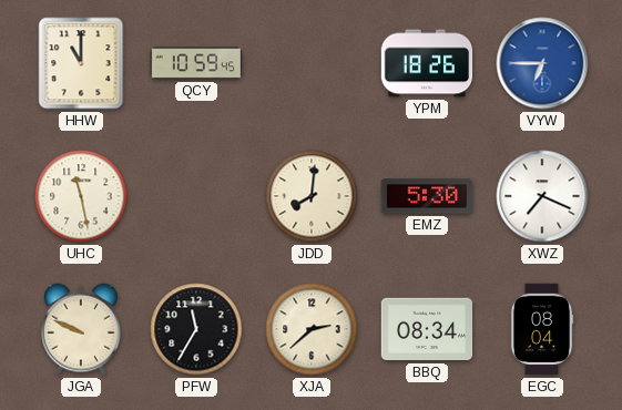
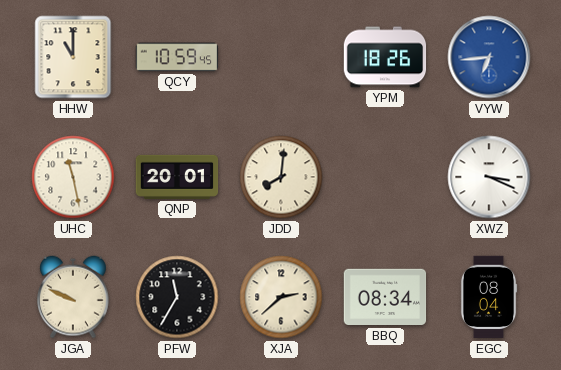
VYW: 6:45 -> 6:44 (489, 57)
QNP: none -> 20:01 (177, 177)
EMZ: 5:30 -> none (427, 196)
XWZ: 7:19 -> 3:19 (489, 177)
